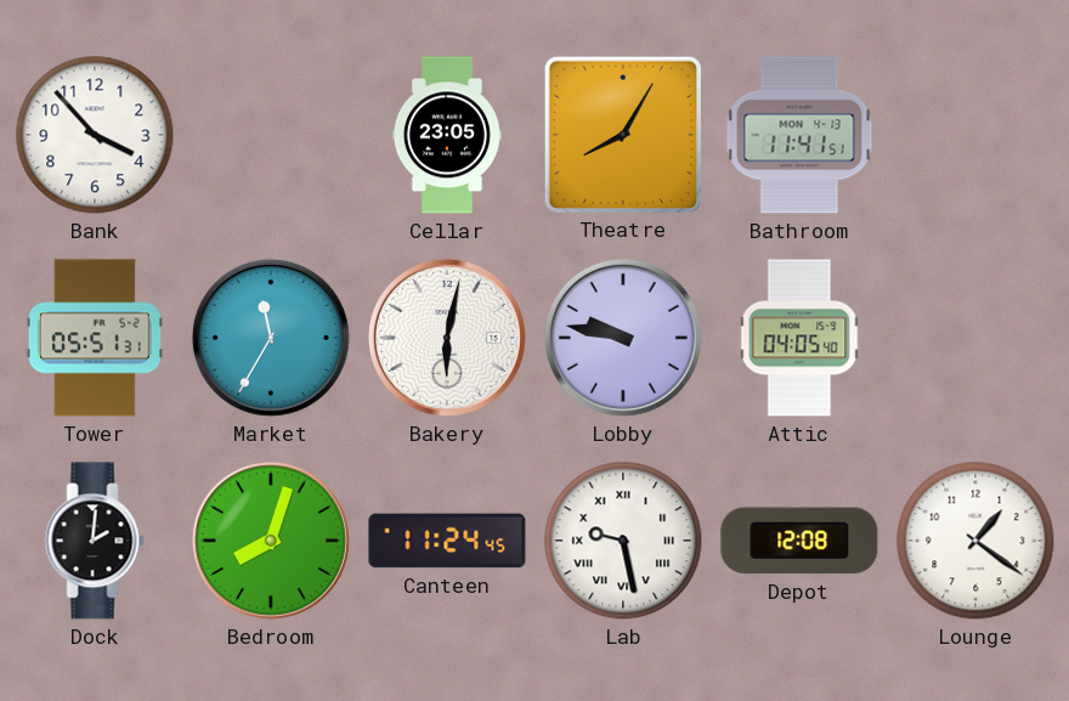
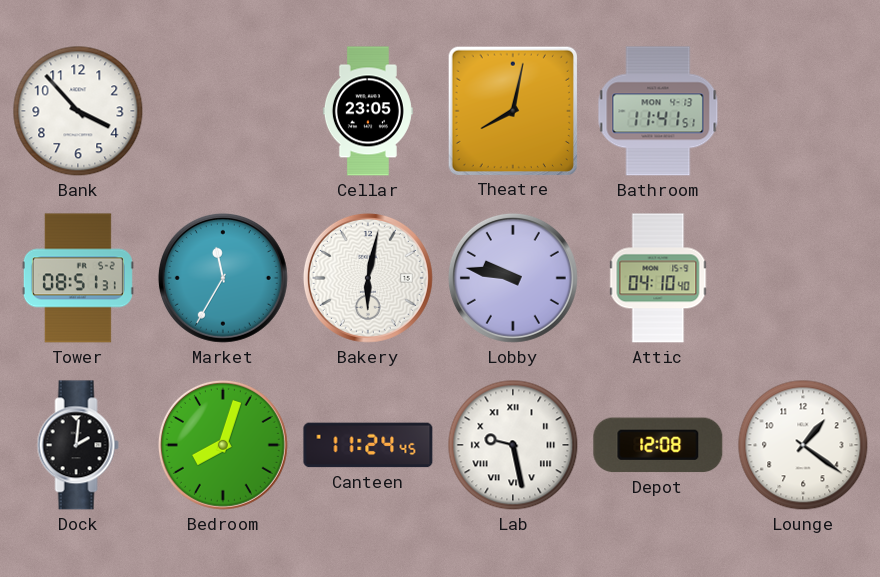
Theatre: 8:05 -> 8:02 (512, 110)
Tower: 05:51 -> 08:51 (78, 278)
Attic: 04:05 -> 04:10 (658, 278)
